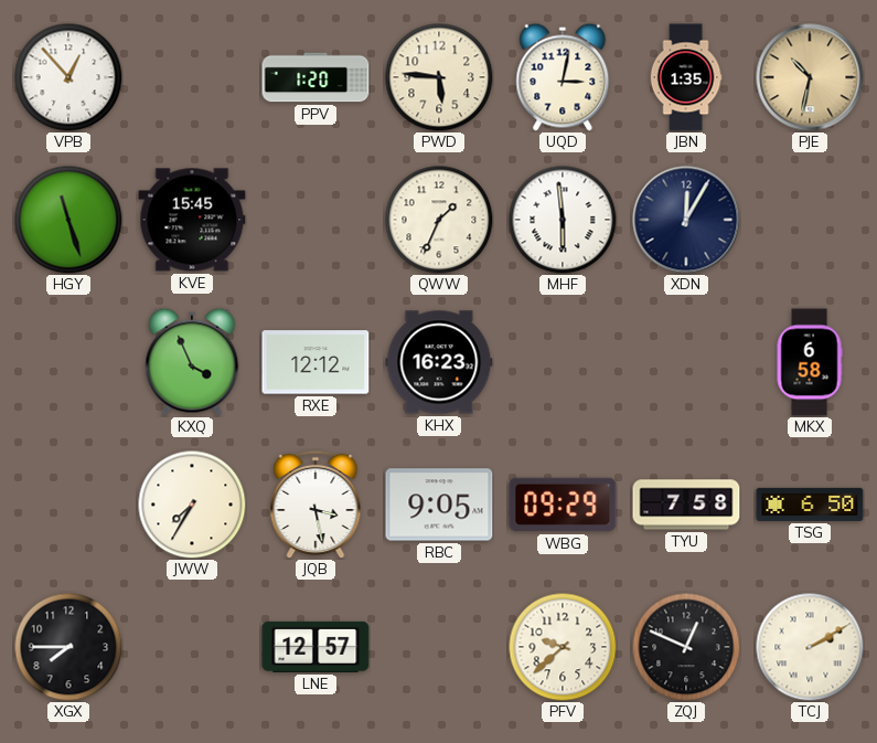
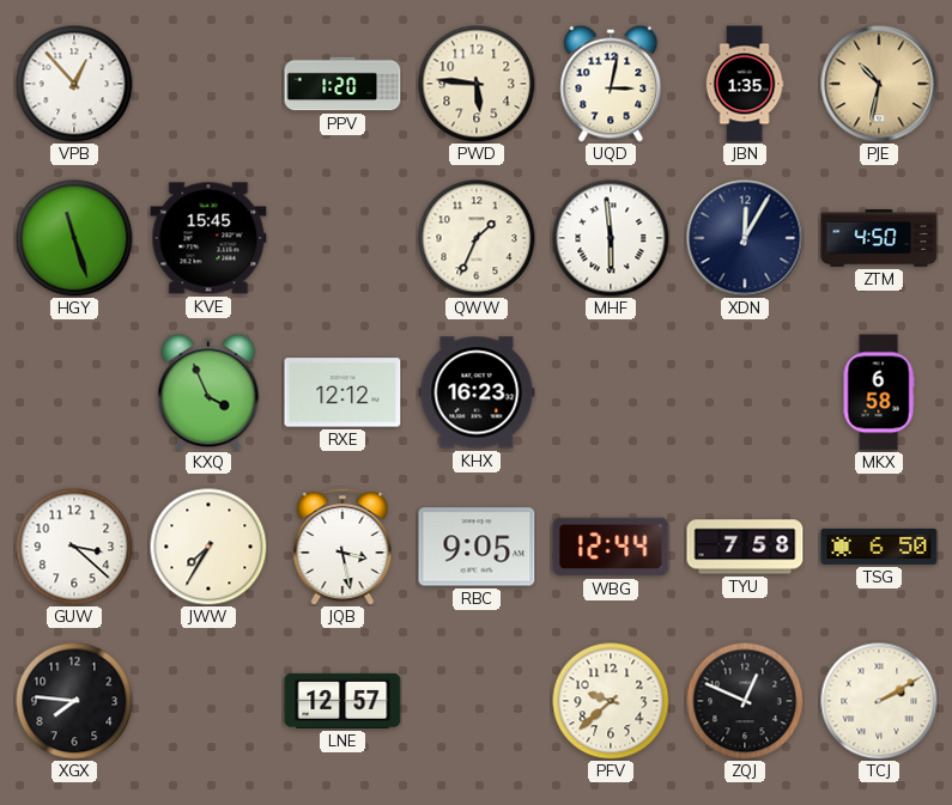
ZTM: none -> 4:50 (879, 238)
GUW: none -> 3:22 (74, 547)
WBG: 09:29 -> 12:44 (611, 547)
XGX: 7:45 -> 7:46 (74, 701)
